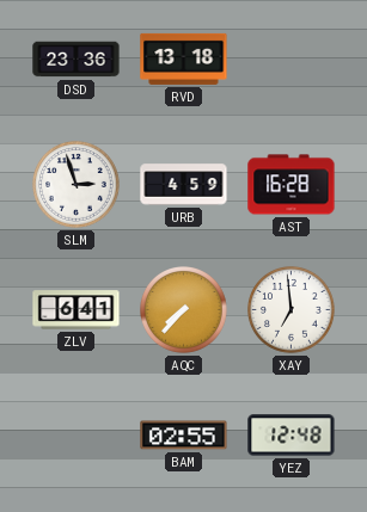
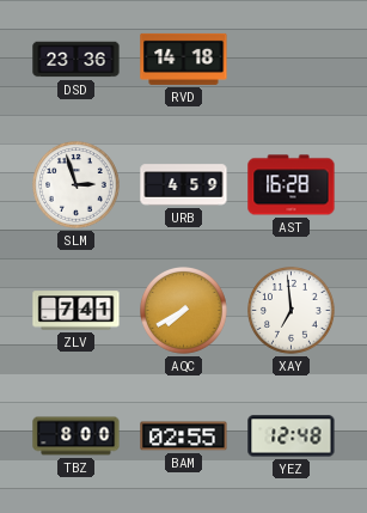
RVD: 13:18 -> 14:18 (184, 59)
ZLV: 6:41 -> 7:41 (77, 311)
AQC: 7:37 -> 7:40 (184, 311)
TBZ: none -> 8:00 (77, 436)
